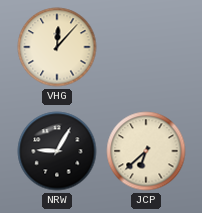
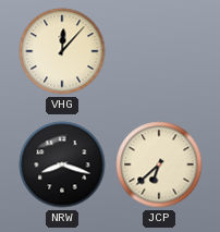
NRW: 9:05 -> 8:18 (62, 164)
